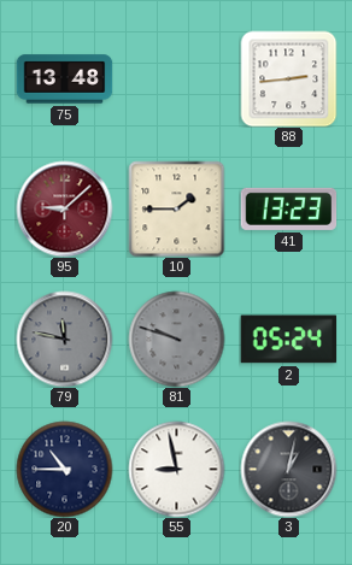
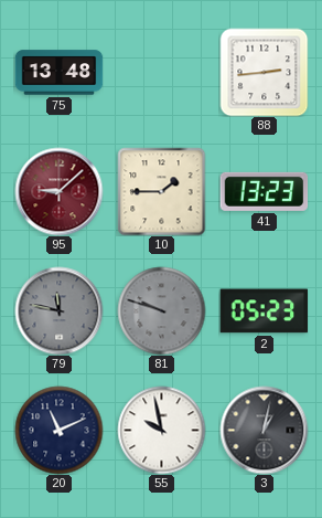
2: 05:24 -> 05:23 (264, 311)
20: 10:45 -> 11:11 (58, 430)
55: 8:58 -> 9:58 (161, 430)
